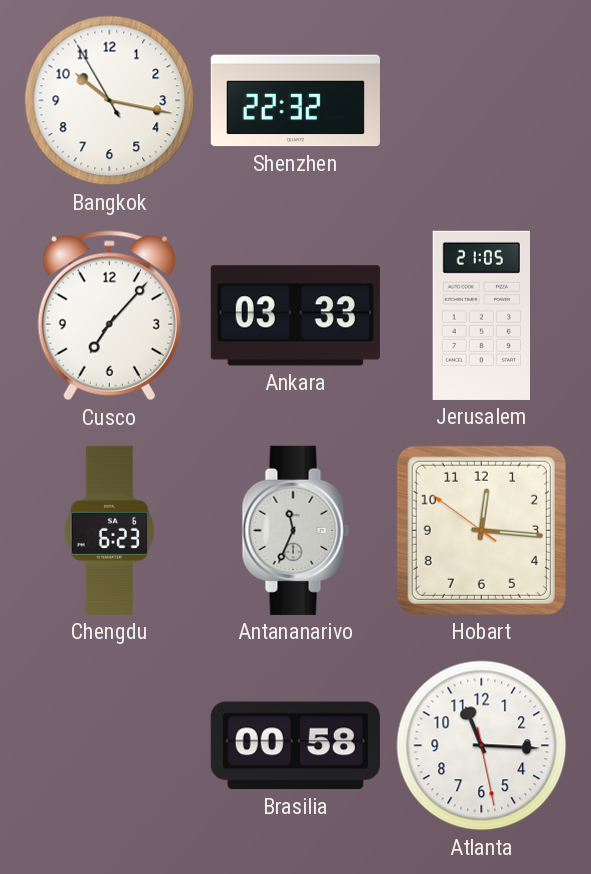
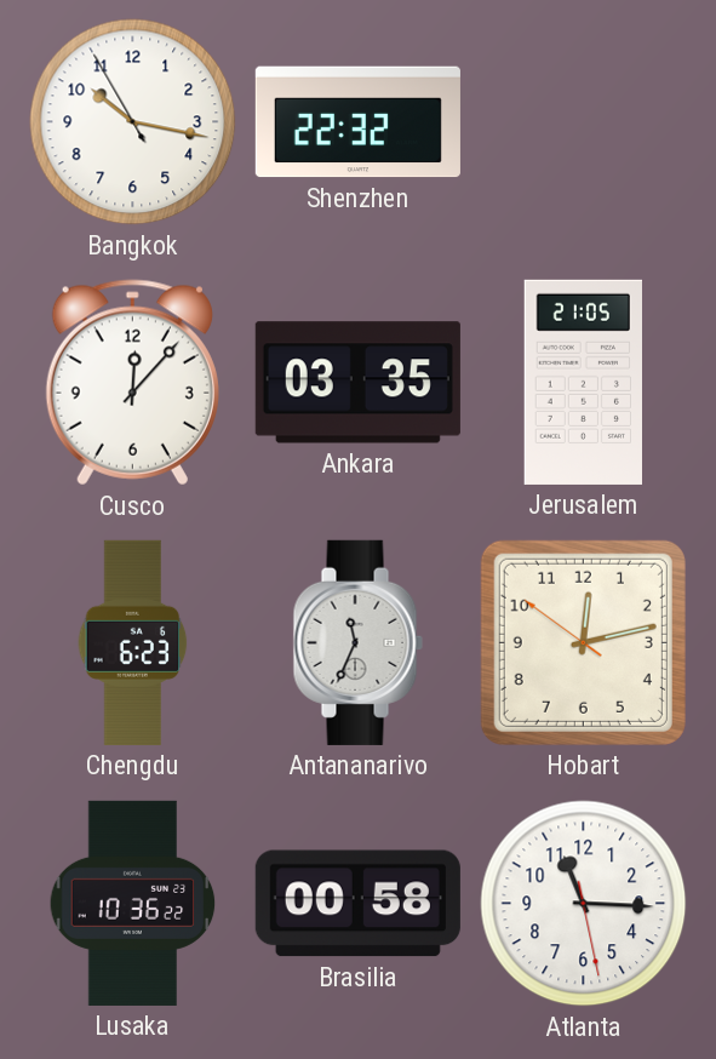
Cusco: 7:07 -> 12:07 (132, 383)
Ankara: 03:33 -> 03:35 (357, 383)
Hobart: 12:15 -> 12:12 (583, 642)
Lusaka: none -> 10:36 (133, 903)
